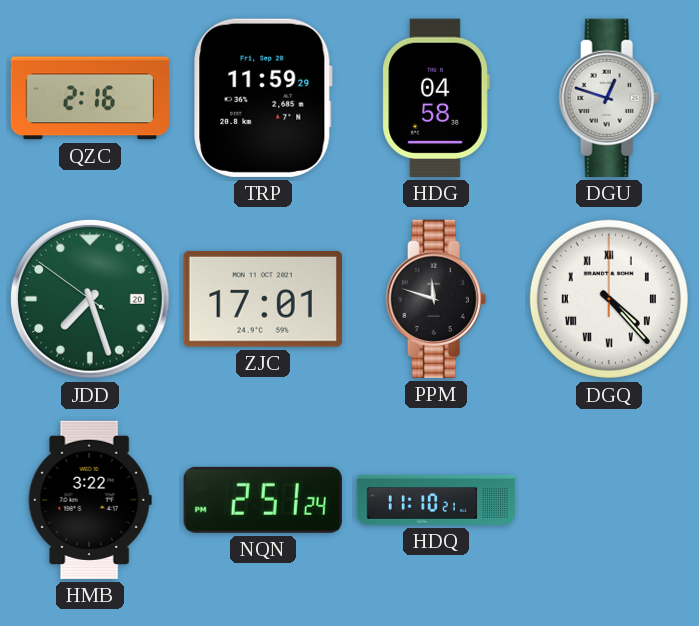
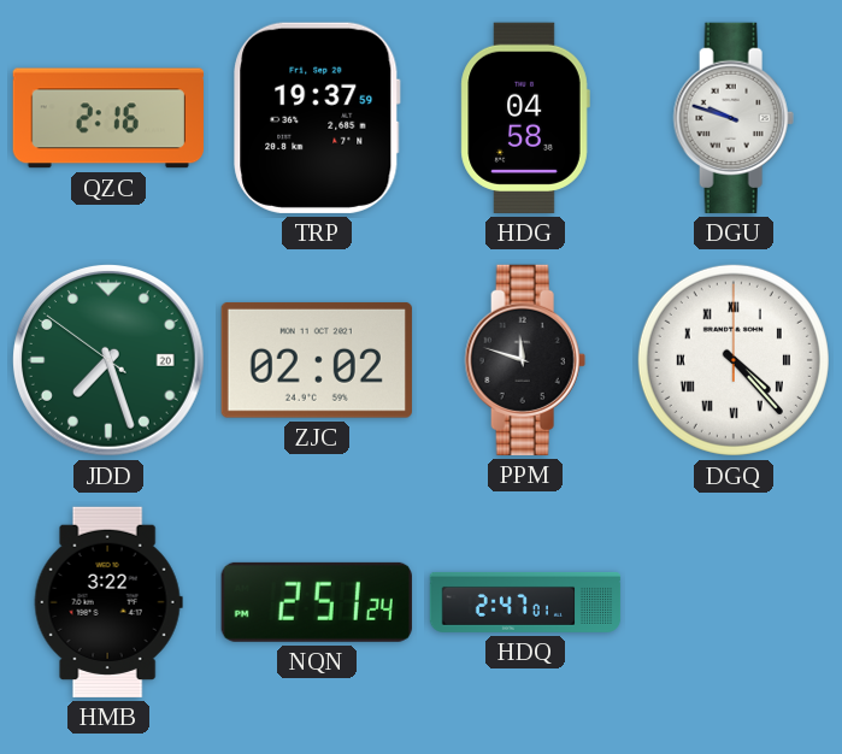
TRP: 11:59 -> 19:37 (317, 118)
DGU: 12:48 -> 9:48 (734, 118)
ZJC: 17:01 -> 02:02 (317, 360)
HDQ: 11:10 -> 2:47 (525, 602)
